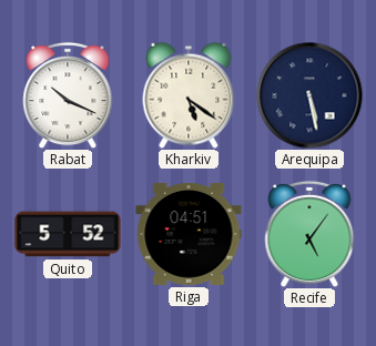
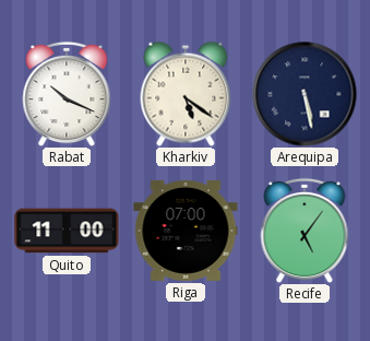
Quito: 5:52 -> 11:00 (67, 231)
Riga: 04:51 -> 07:00 (186, 231)
